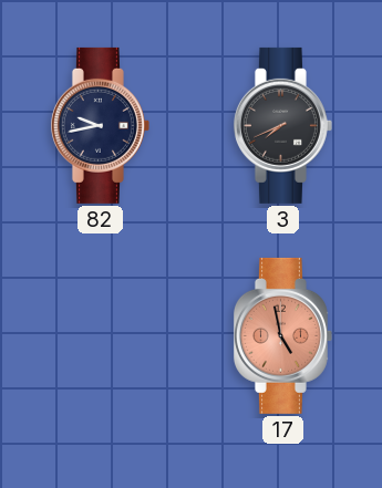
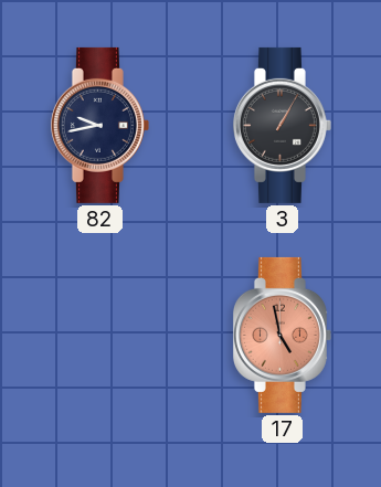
3: 7:41 -> 1:05 (282, 125)
